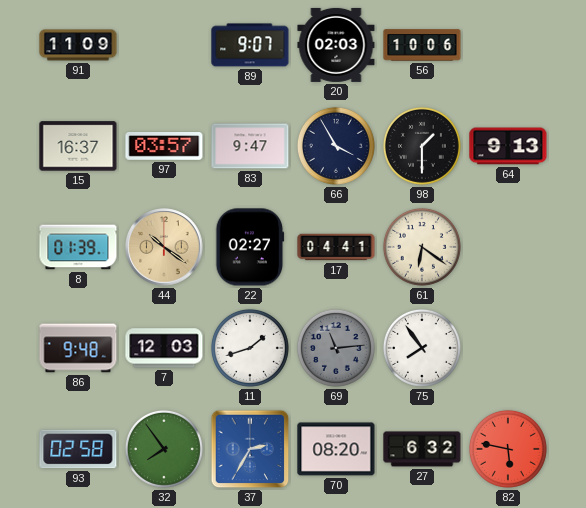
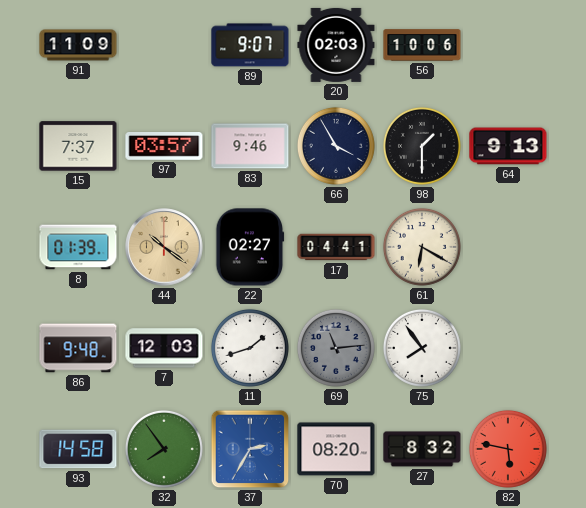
15: 16:37 -> 7:37 (78, 146)
83: 9:47 -> 9:46 (250, 146)
61: 6:21 -> 6:20 (422, 247)
93: 02:58 -> 14:58 (78, 449)
27: 6:32 -> 8:32 (422, 449)
